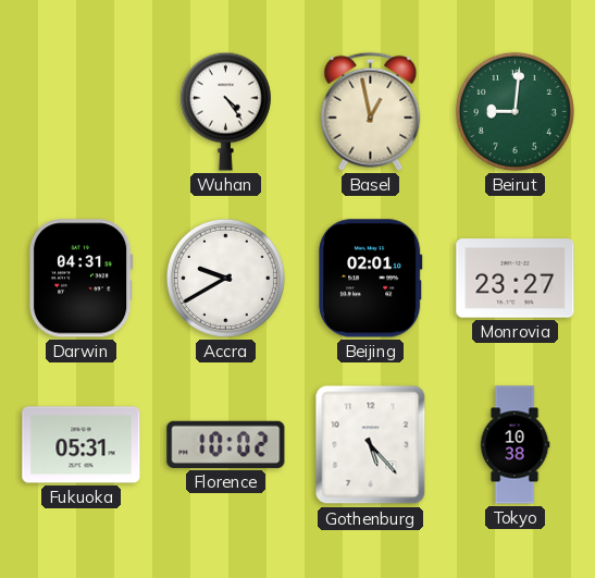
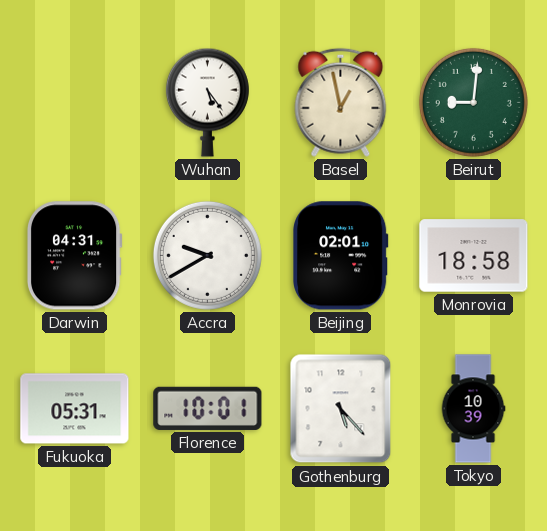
Wuhan: 4:24 -> 5:24 (207, 102)
Monrovia: 23:27 -> 18:58 (474, 256)
Florence: 10:02 -> 10:01 (208, 408)
Tokyo: 10:38 -> 10:39 (473, 409)
